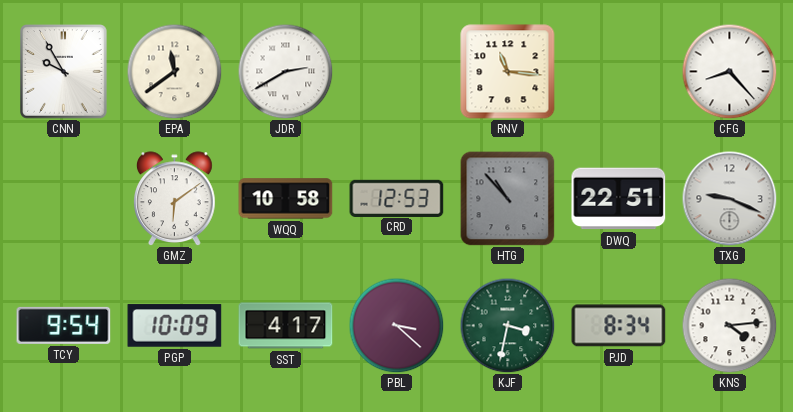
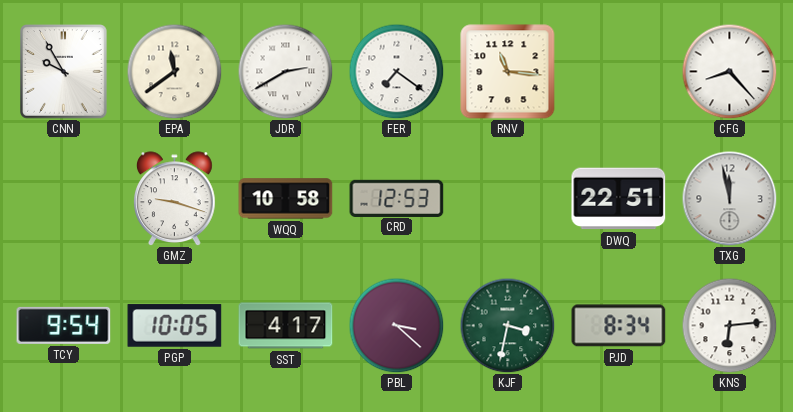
FER: none -> 7:21 (396, 71)
GMZ: 6:09 -> 9:18 (175, 199)
HTG: 10:53 -> none (508, 199)
TXG: 9:19 -> 11:58 (729, 198)
PGP: 10:09 -> 10:05 (175, 326)
KNS: 4:14 -> 6:14 (729, 325)
